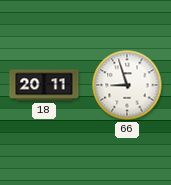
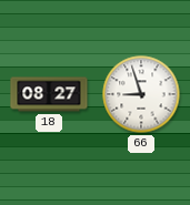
18: 20:11 -> 08:27 (49, 94)
